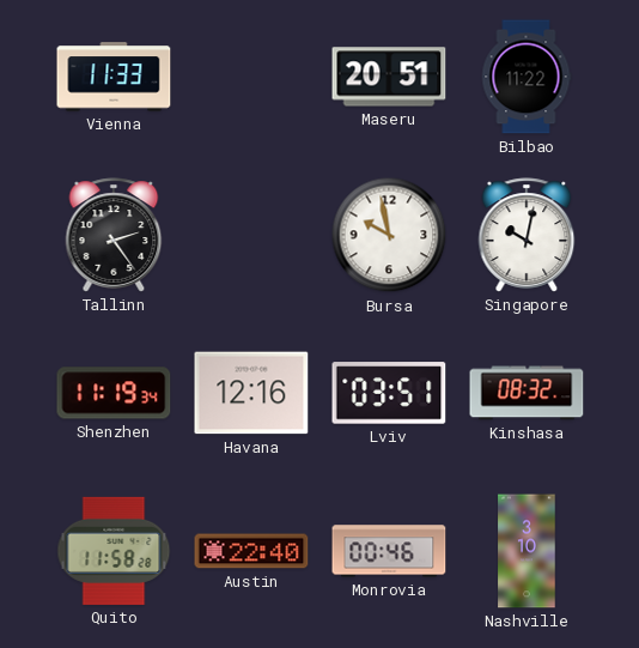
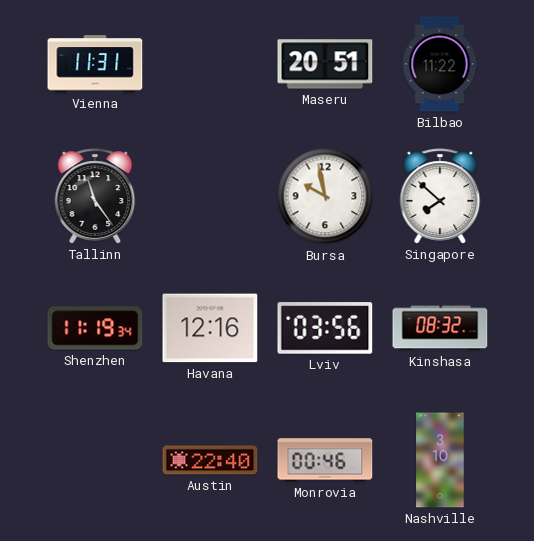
Vienna: 11:33 -> 11:31 (95, 64)
Tallinn: 2:24 -> 11:24 (95, 196)
Singapore: 10:02 -> 7:52 (440, 196)
Lviv: 03:51 -> 03:56 (325, 328)
Quito: 11:58 -> none (114, 551)
